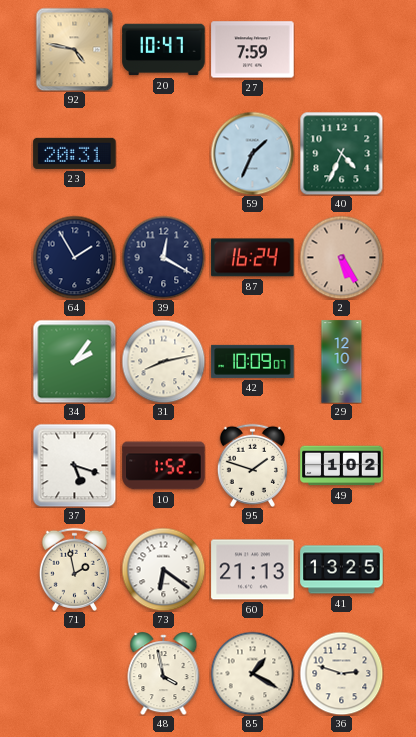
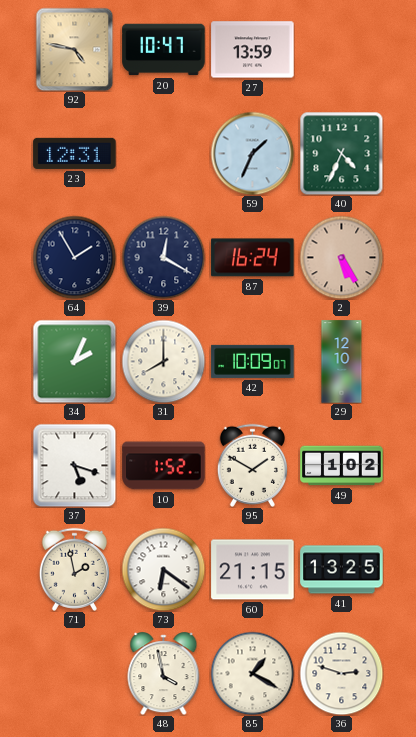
27: 7:59 -> 13:59 (253, 50)
23: 20:31 -> 12:31 (75, 153)
34: 2:06 -> 2:04 (74, 361)
31: 8:13 -> 8:00 (163, 361)
95: 1:48 -> 1:50 (252, 465)
60: 21:13 -> 21:15 (253, 570)
